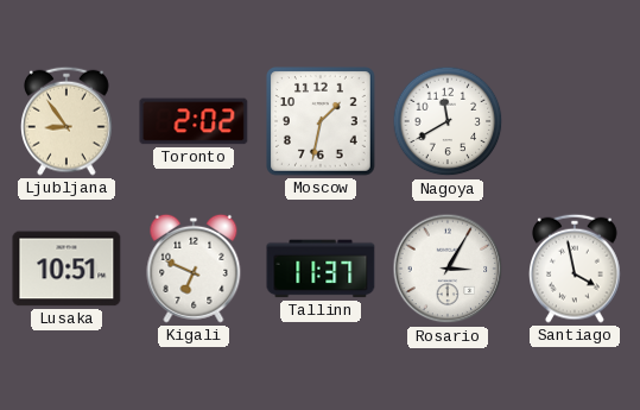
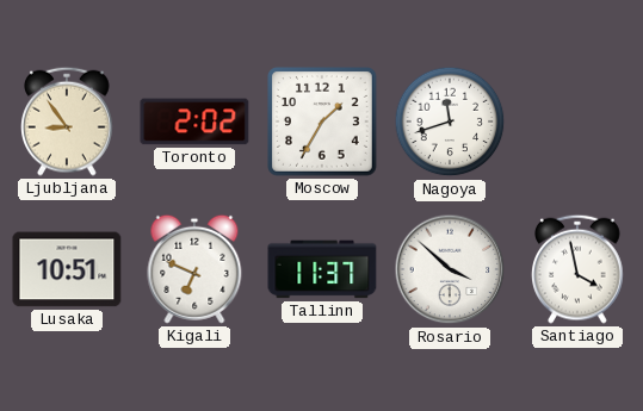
Moscow: 1:32 -> 1:35 (323, 123)
Nagoya: 11:40 -> 11:42 (450, 122)
Rosario: 3:05 -> 3:52 (450, 269)
